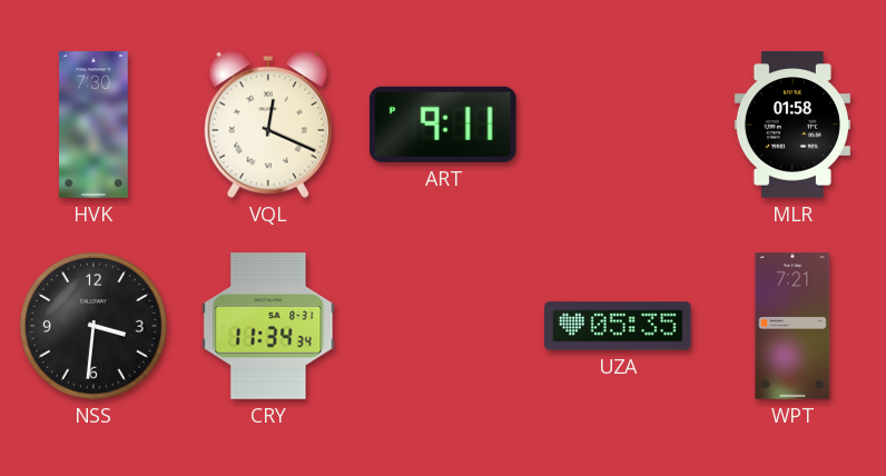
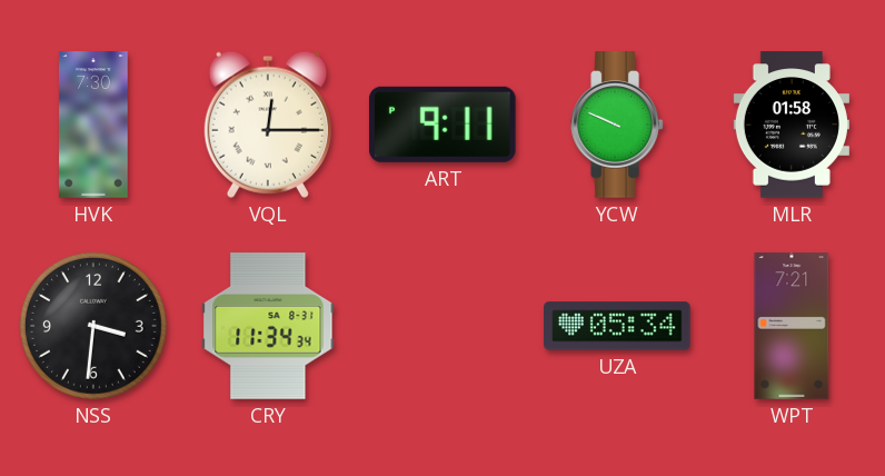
VQL: 12:19 -> 12:15 (268, 125)
YCW: none -> 9:49 (617, 125)
UZA: 05:35 -> 05:34 (617, 326)
